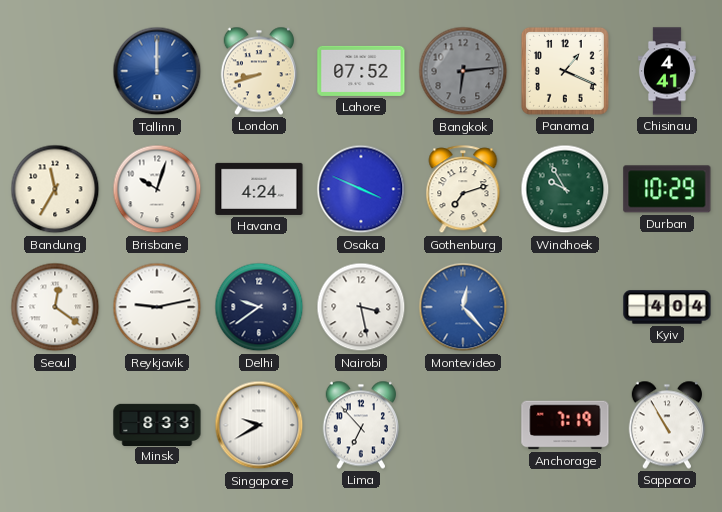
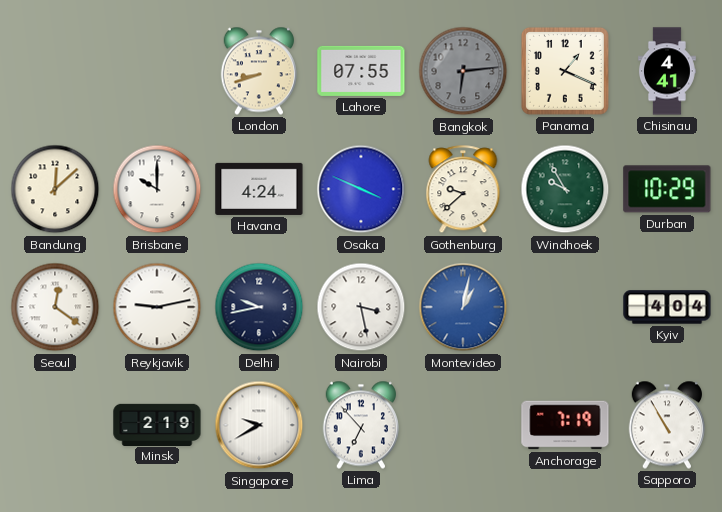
Tallinn: 12:00 -> none (157, 71)
Lahore: 07:52 -> 07:55 (361, 71)
Bandung: 11:35 -> 12:08 (55, 189)
Brisbane: 10:03 -> 10:00 (157, 189)
Gothenburg: 7:12 -> 9:38 (463, 190)
Delhi: 9:39 -> 9:43 (259, 307)
Montevideo: 12:23 -> 1:02 (463, 307)
Minsk: 8:33 -> 2:19 (157, 424)
